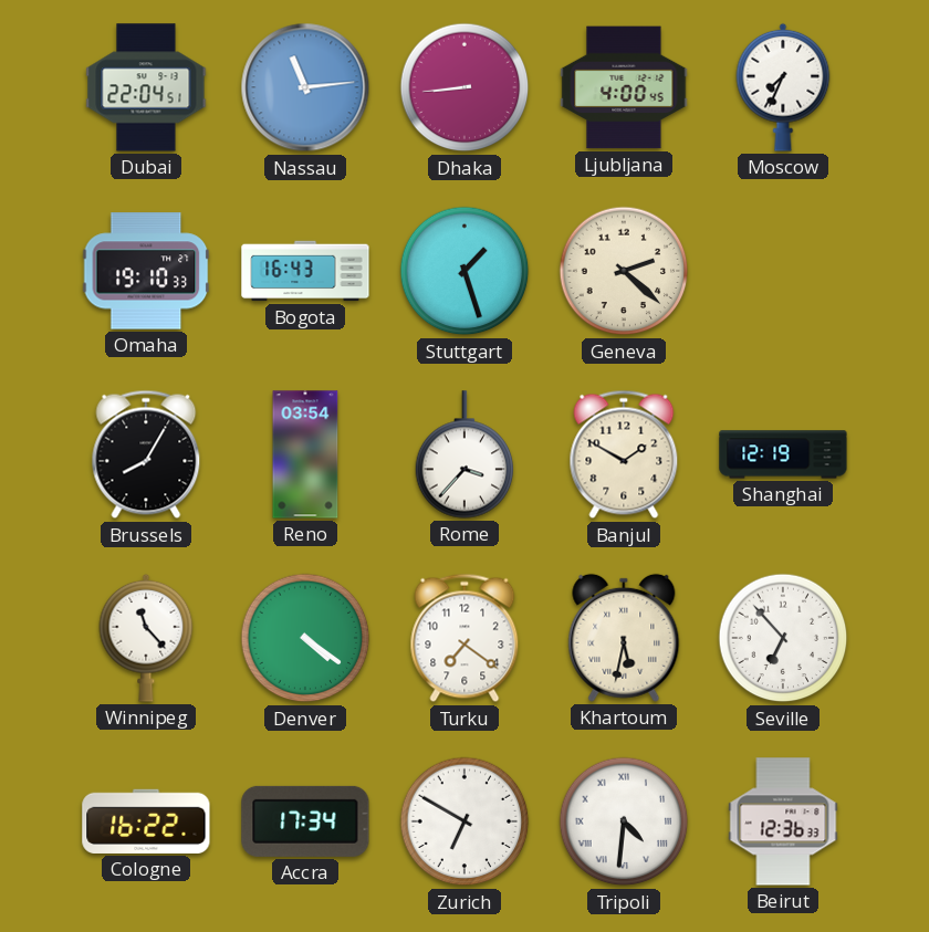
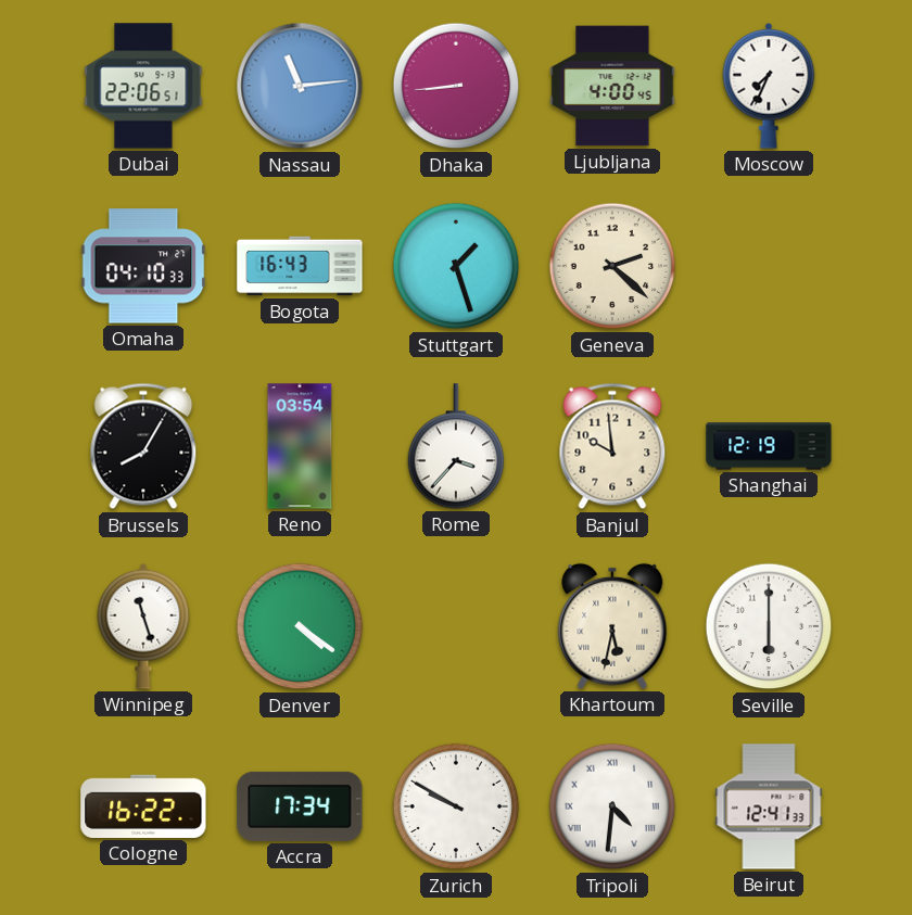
Dubai: 22:04 -> 22:06 (143, 86)
Omaha: 19:10 -> 04:10 (143, 266)
Banjul: 1:50 -> 9:59 (612, 446)
Winnipeg: 11:23 -> 11:27 (143, 626)
Turku: 7:21 -> none (464, 638)
Seville: 6:53 -> 6:00 (769, 626)
Zurich: 6:50 -> 9:50 (456, 806)
Beirut: 12:36 -> 12:41 (769, 806)
